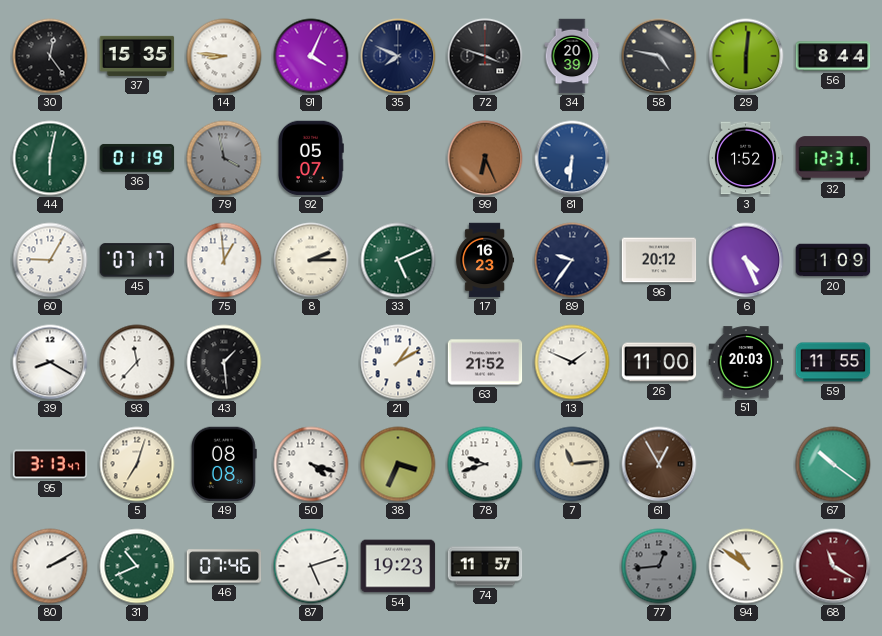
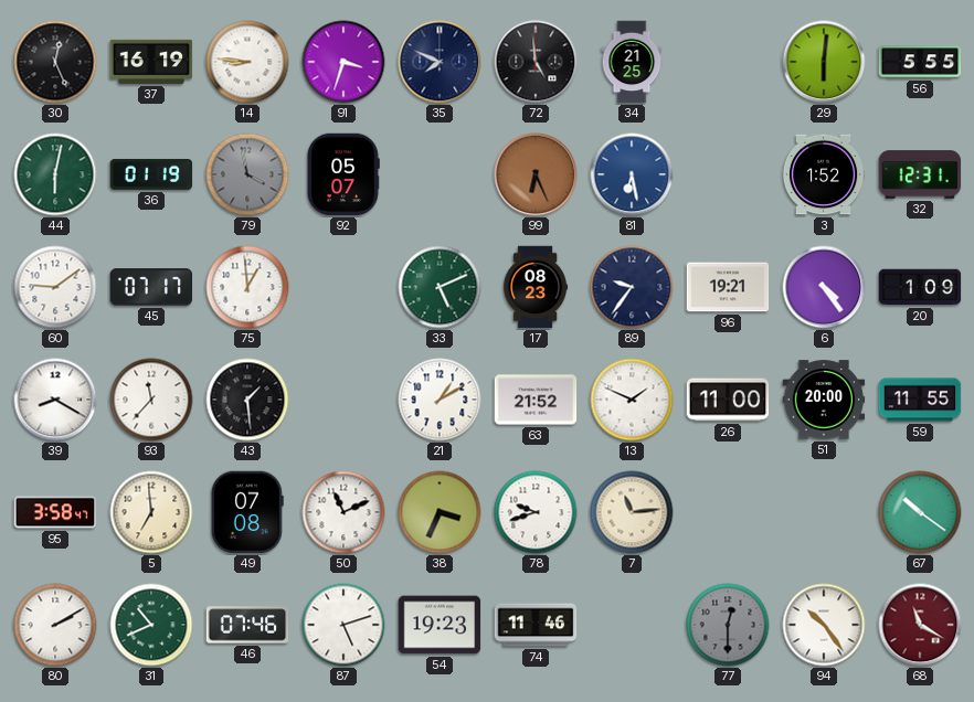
30: 12:24 -> 12:26 (55, 62)
37: 15:35 -> 16:19 (151, 62)
91: 4:04 -> 3:33 (343, 62)
72: 3:48 -> 4:59 (536, 62)
34: 20:39 -> 21:25 (632, 62)
58: 4:47 -> none (659, 56)
56: 8:44 -> 5:55 (920, 62)
81: 6:31 -> 6:28 (632, 174)
60: 9:05 -> 9:09 (55, 287)
8: 2:15 -> none (311, 260)
17: 16:23 -> 08:23 (536, 287)
96: 20:12 -> 19:21 (728, 287)
6: 4:26 -> 4:24 (824, 287)
51: 20:03 -> 20:00 (824, 400)
95: 3:13 -> 3:58 (55, 512)
5: 7:03 -> 6:59 (151, 512)
49: 08:08 -> 07:08 (247, 512)
50: 4:18 -> 11:11 (343, 512)
61: 12:55 -> none (659, 464)
74: 11:57 -> 11:46 (536, 625)
77: 12:44 -> 12:30 (728, 625)
94: 10:51 -> 10:24 (824, 625)
